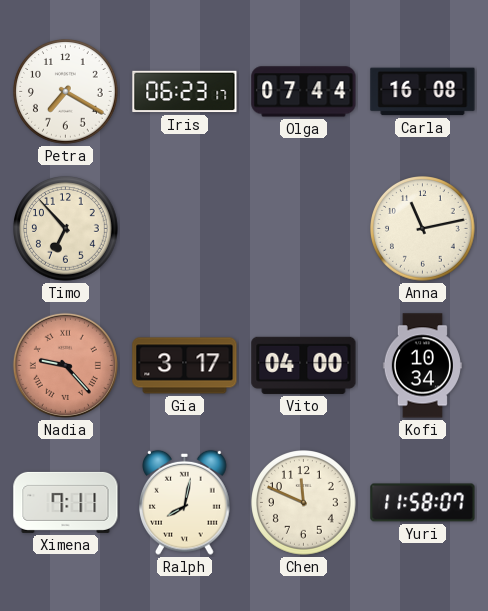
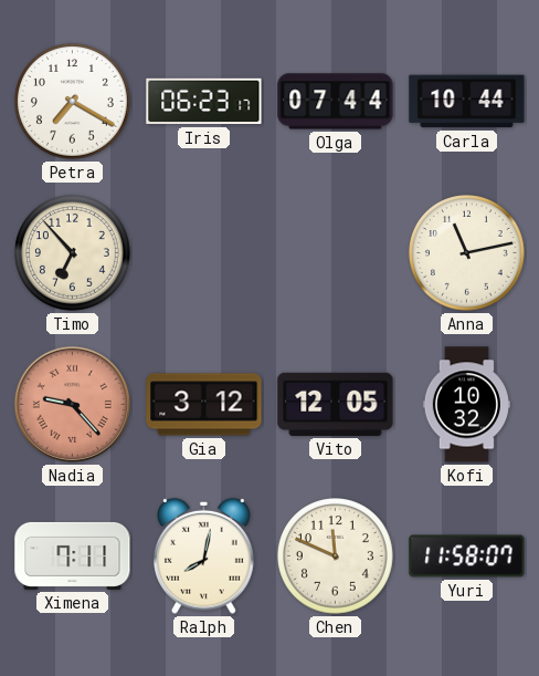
Carla: 16:08 -> 10:44 (467, 102)
Gia: 3:17 -> 3:12 (204, 405)
Vito: 04:00 -> 12:05 (336, 404)
Kofi: 10:34 -> 10:32 (466, 405)
